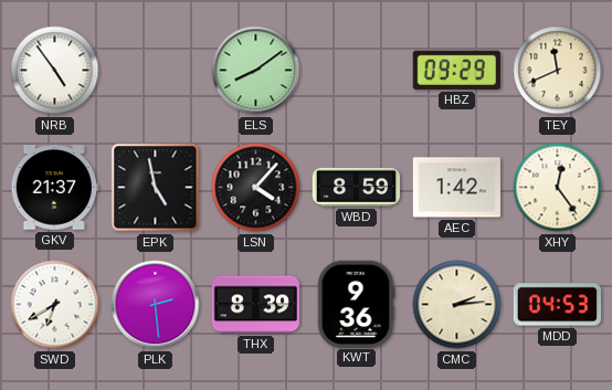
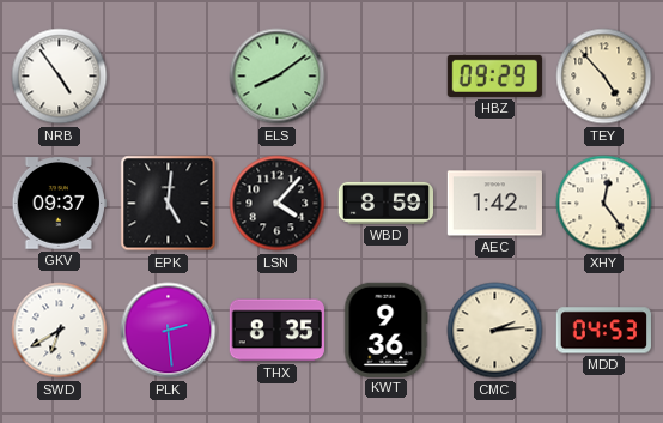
TEY: 11:41 -> 4:53 (604, 77)
GKV: 21:37 -> 09:37 (59, 204)
EPK: 4:58 -> 5:01 (169, 204)
THX: 8:39 -> 8:35 (276, 331)
